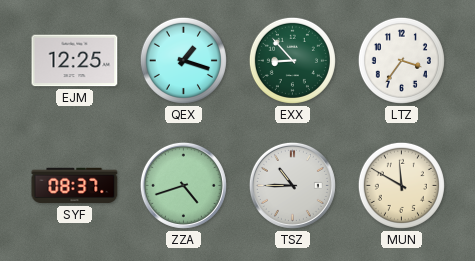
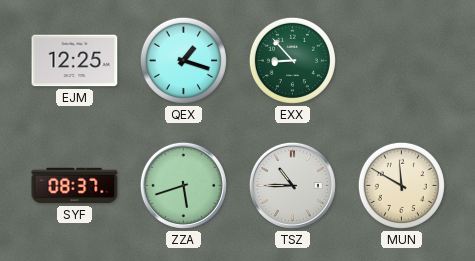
LTZ: 3:36 -> none (401, 60)
ZZA: 4:42 -> 5:42 (183, 185)
